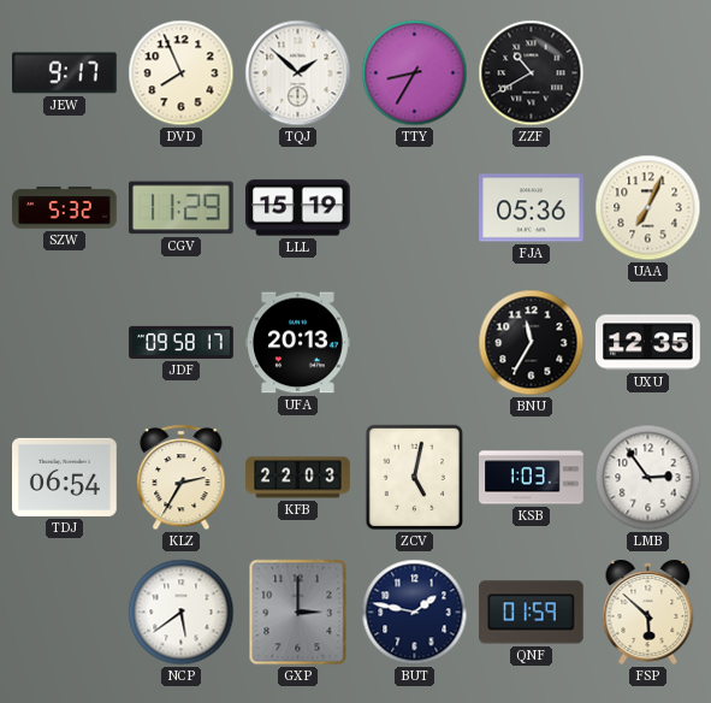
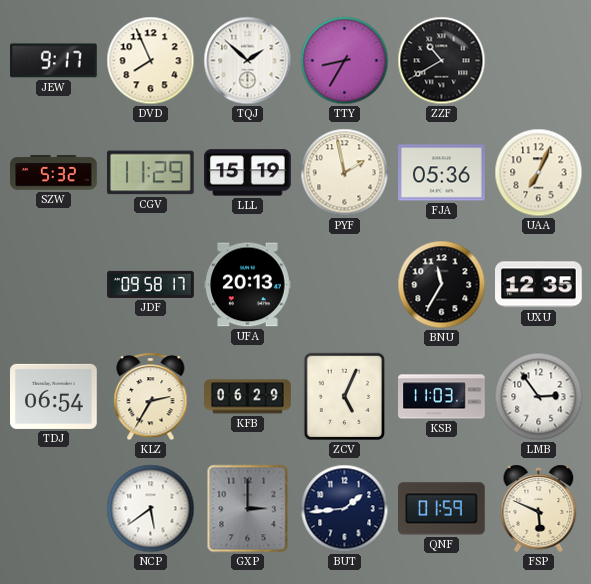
PYF: none -> 1:58 (345, 173)
KFB: 22:03 -> 06:29 (248, 397)
ZCV: 5:02 -> 5:04 (344, 397)
KSB: 1:03 -> 11:03 (442, 397)
BUT: 1:47 -> 1:44 (345, 509)
FSP: 5:52 -> 5:49 (539, 508)
